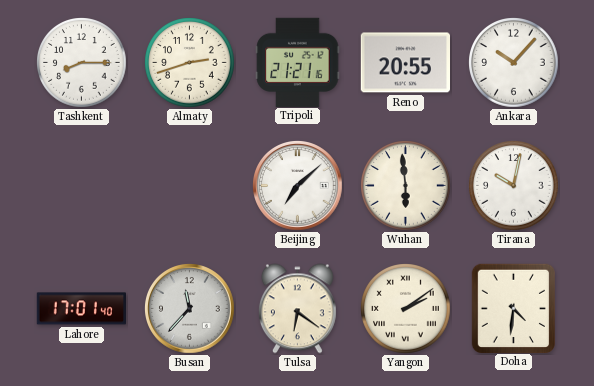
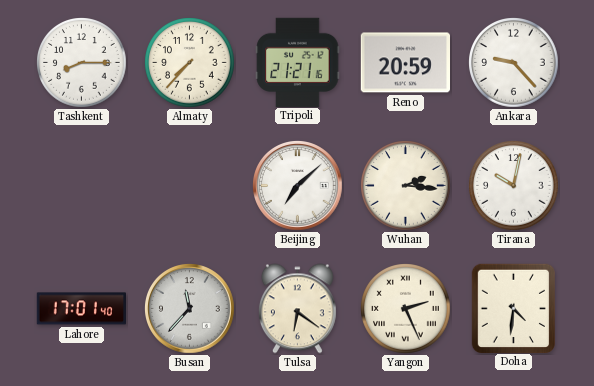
Almaty: 2:42 -> 7:37 (190, 63)
Reno: 20:55 -> 20:59 (405, 63)
Ankara: 10:07 -> 9:23 (514, 63)
Wuhan: 5:59 -> 2:16 (406, 186)
Yangon: 2:09 -> 2:26 (406, 309)
